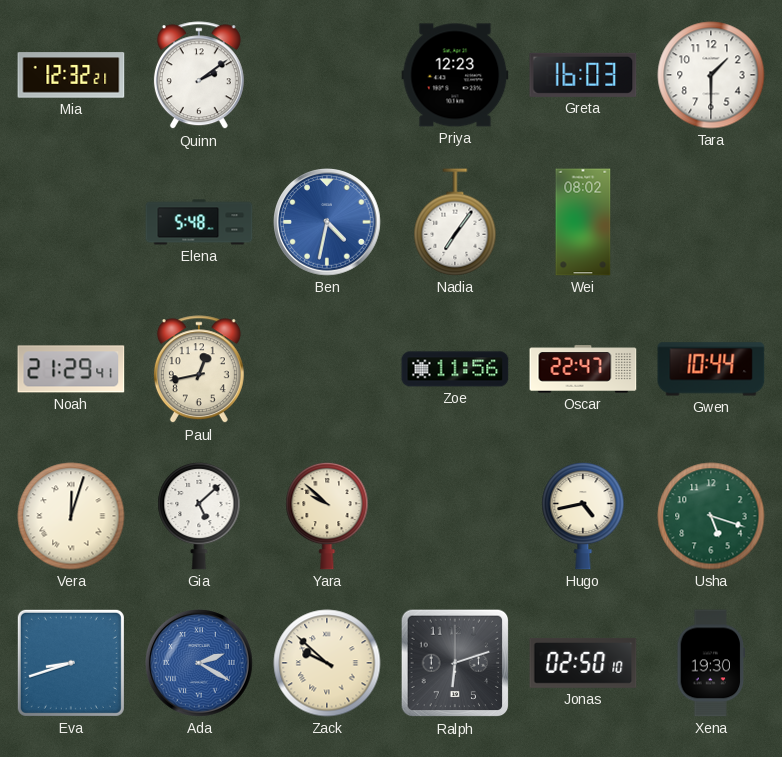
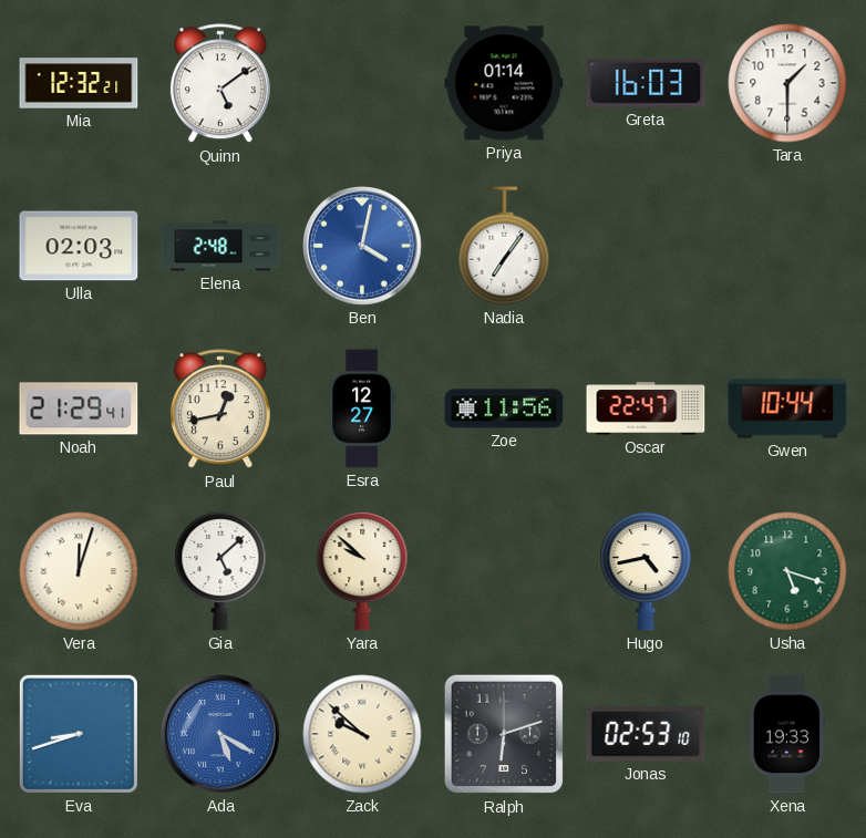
Quinn: 2:09 -> 5:09 (220, 84)
Priya: 12:23 -> 01:14 (504, 83)
Ulla: none -> 02:03 (79, 246)
Elena: 5:48 -> 2:48 (220, 246)
Ben: 4:32 -> 4:02 (362, 246)
Wei: 08:02 -> none (583, 222)
Esra: none -> 12:27 (362, 408)
Ada: 2:20 -> 5:20 (220, 734)
Jonas: 02:50 -> 02:53 (646, 734)
Xena: 19:30 -> 19:33 (787, 734)
